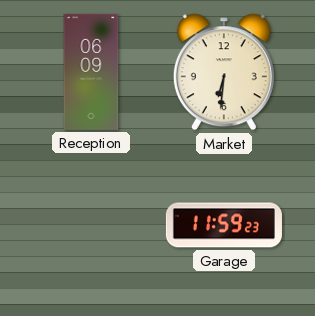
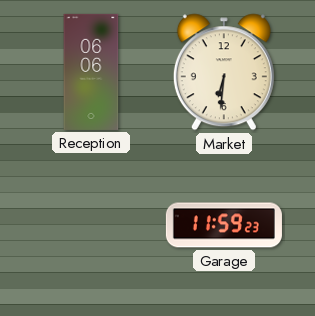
Reception: 06:09 -> 06:06 (91, 72)
